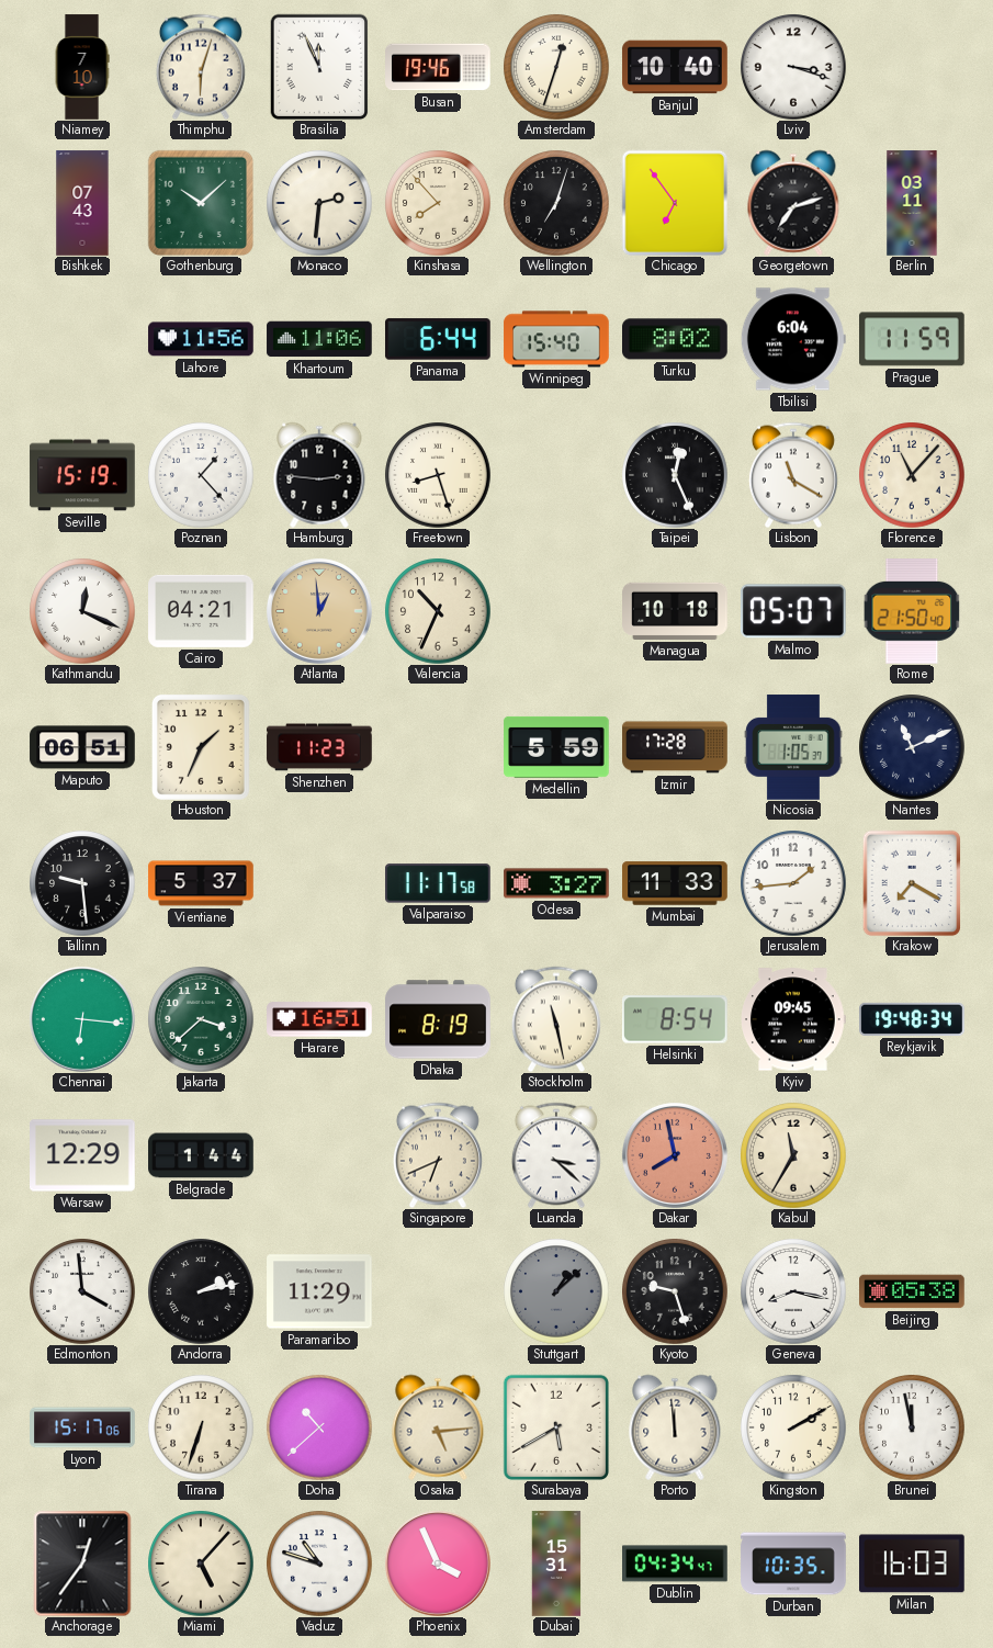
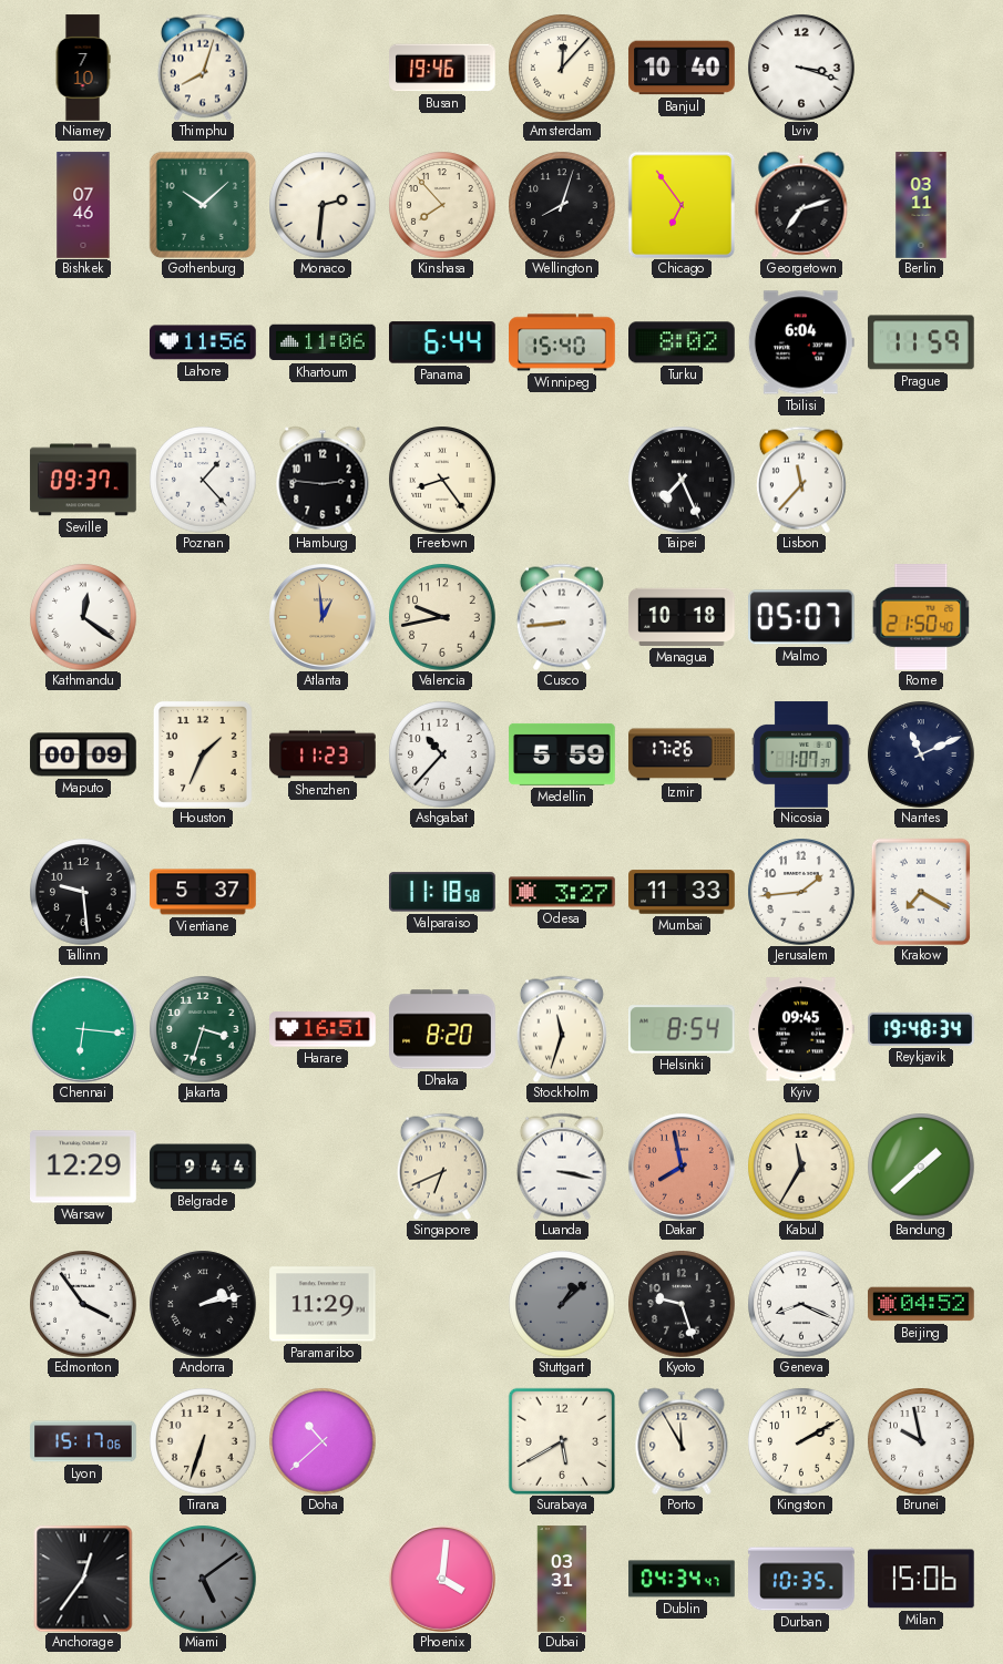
Thimphu: 6:03 -> 8:03 (203, 68)
Brasilia: 11:56 -> none (319, 67)
Amsterdam: 12:33 -> 12:07 (562, 68)
Bishkek: 07:43 -> 07:46 (83, 205)
Wellington: 7:03 -> 8:03 (562, 205)
Seville: 15:19 -> 09:37 (83, 480)
Freetown: 8:27 -> 8:24 (442, 480)
Taipei: 12:26 -> 7:26 (682, 480)
Lisbon: 11:20 -> 11:37 (801, 480)
Florence: 11:07 -> none (912, 475)
Kathmandu: 12:19 -> 12:21 (83, 617)
Cairo: 04:21 -> none (201, 611)
Valencia: 10:34 -> 9:43 (442, 617)
Cusco: none -> 8:44 (562, 617)
Maputo: 06:51 -> 00:09 (83, 754)
Ashgabat: none -> 10:37 (442, 754)
Izmir: 17:28 -> 17:26 (682, 754)
Nicosia: 1:05 -> 1:07 (801, 754)
Valparaiso: 11:17 -> 11:18 (443, 892)
Jakarta: 3:38 -> 3:33 (203, 1029)
Dhaka: 8:19 -> 8:20 (442, 1029)
Stockholm: 11:28 -> 11:33 (562, 1029)
Belgrade: 1:44 -> 9:44 (203, 1167)
Luanda: 3:22 -> 3:17 (562, 1167)
Bandung: none -> 1:38 (921, 1167)
Edmonton: 3:59 -> 3:54 (83, 1304)
Geneva: 8:17 -> 8:19 (801, 1304)
Beijing: 05:38 -> 04:52 (921, 1304)
Osaka: 5:14 -> none (438, 1427)
Porto: 11:59 -> 11:55 (682, 1441)
Brunei: 11:58 -> 9:58 (921, 1441)
Miami: 5:07 -> 5:09 (203, 1579)
Miami dial: cream -> grey (203, 1579)
Vaduz: 10:48 -> none (319, 1564)
Phoenix: 3:56 -> 4:01 (442, 1579)
Dubai: 15:31 -> 03:31 (562, 1579)
Milan: 16:03 -> 15:06 (922, 1579)
